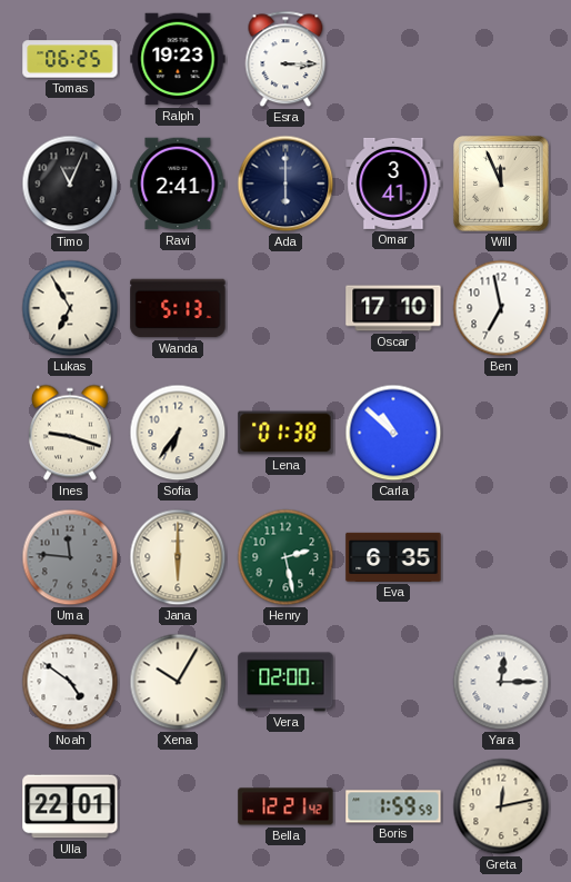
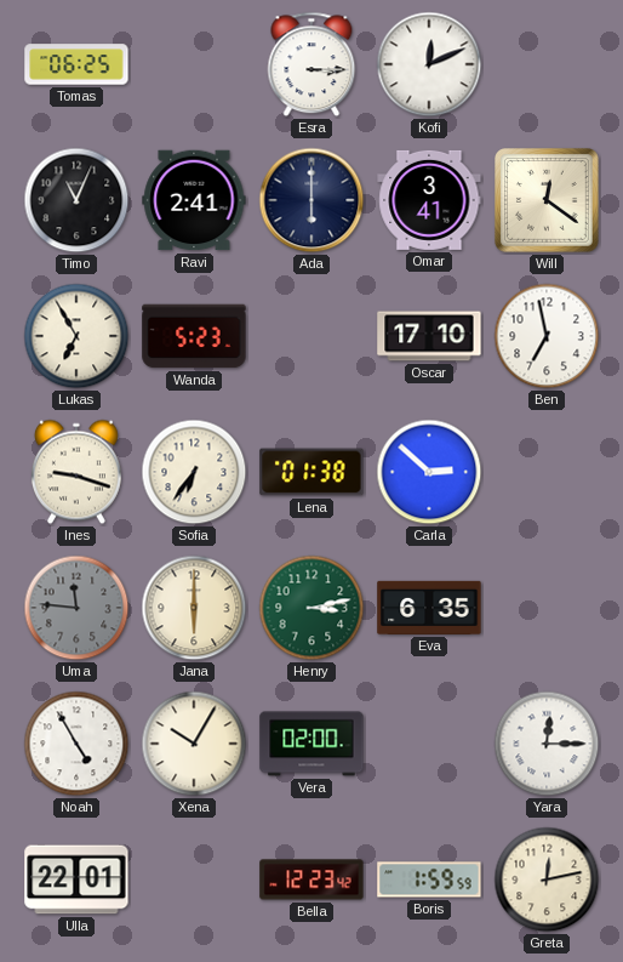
Ralph: 19:23 -> none (178, 59)
Kofi: none -> 12:11 (429, 64)
Will: 11:56 -> 12:21 (548, 201)
Wanda: 5:13 -> 5:23 (194, 336)
Carla: 10:52 -> 2:52 (429, 472)
Henry: 2:28 -> 3:13 (311, 608)
Noah: 4:51 -> 4:55 (76, 744)
Bella: 12:21 -> 12:23 (311, 880)
